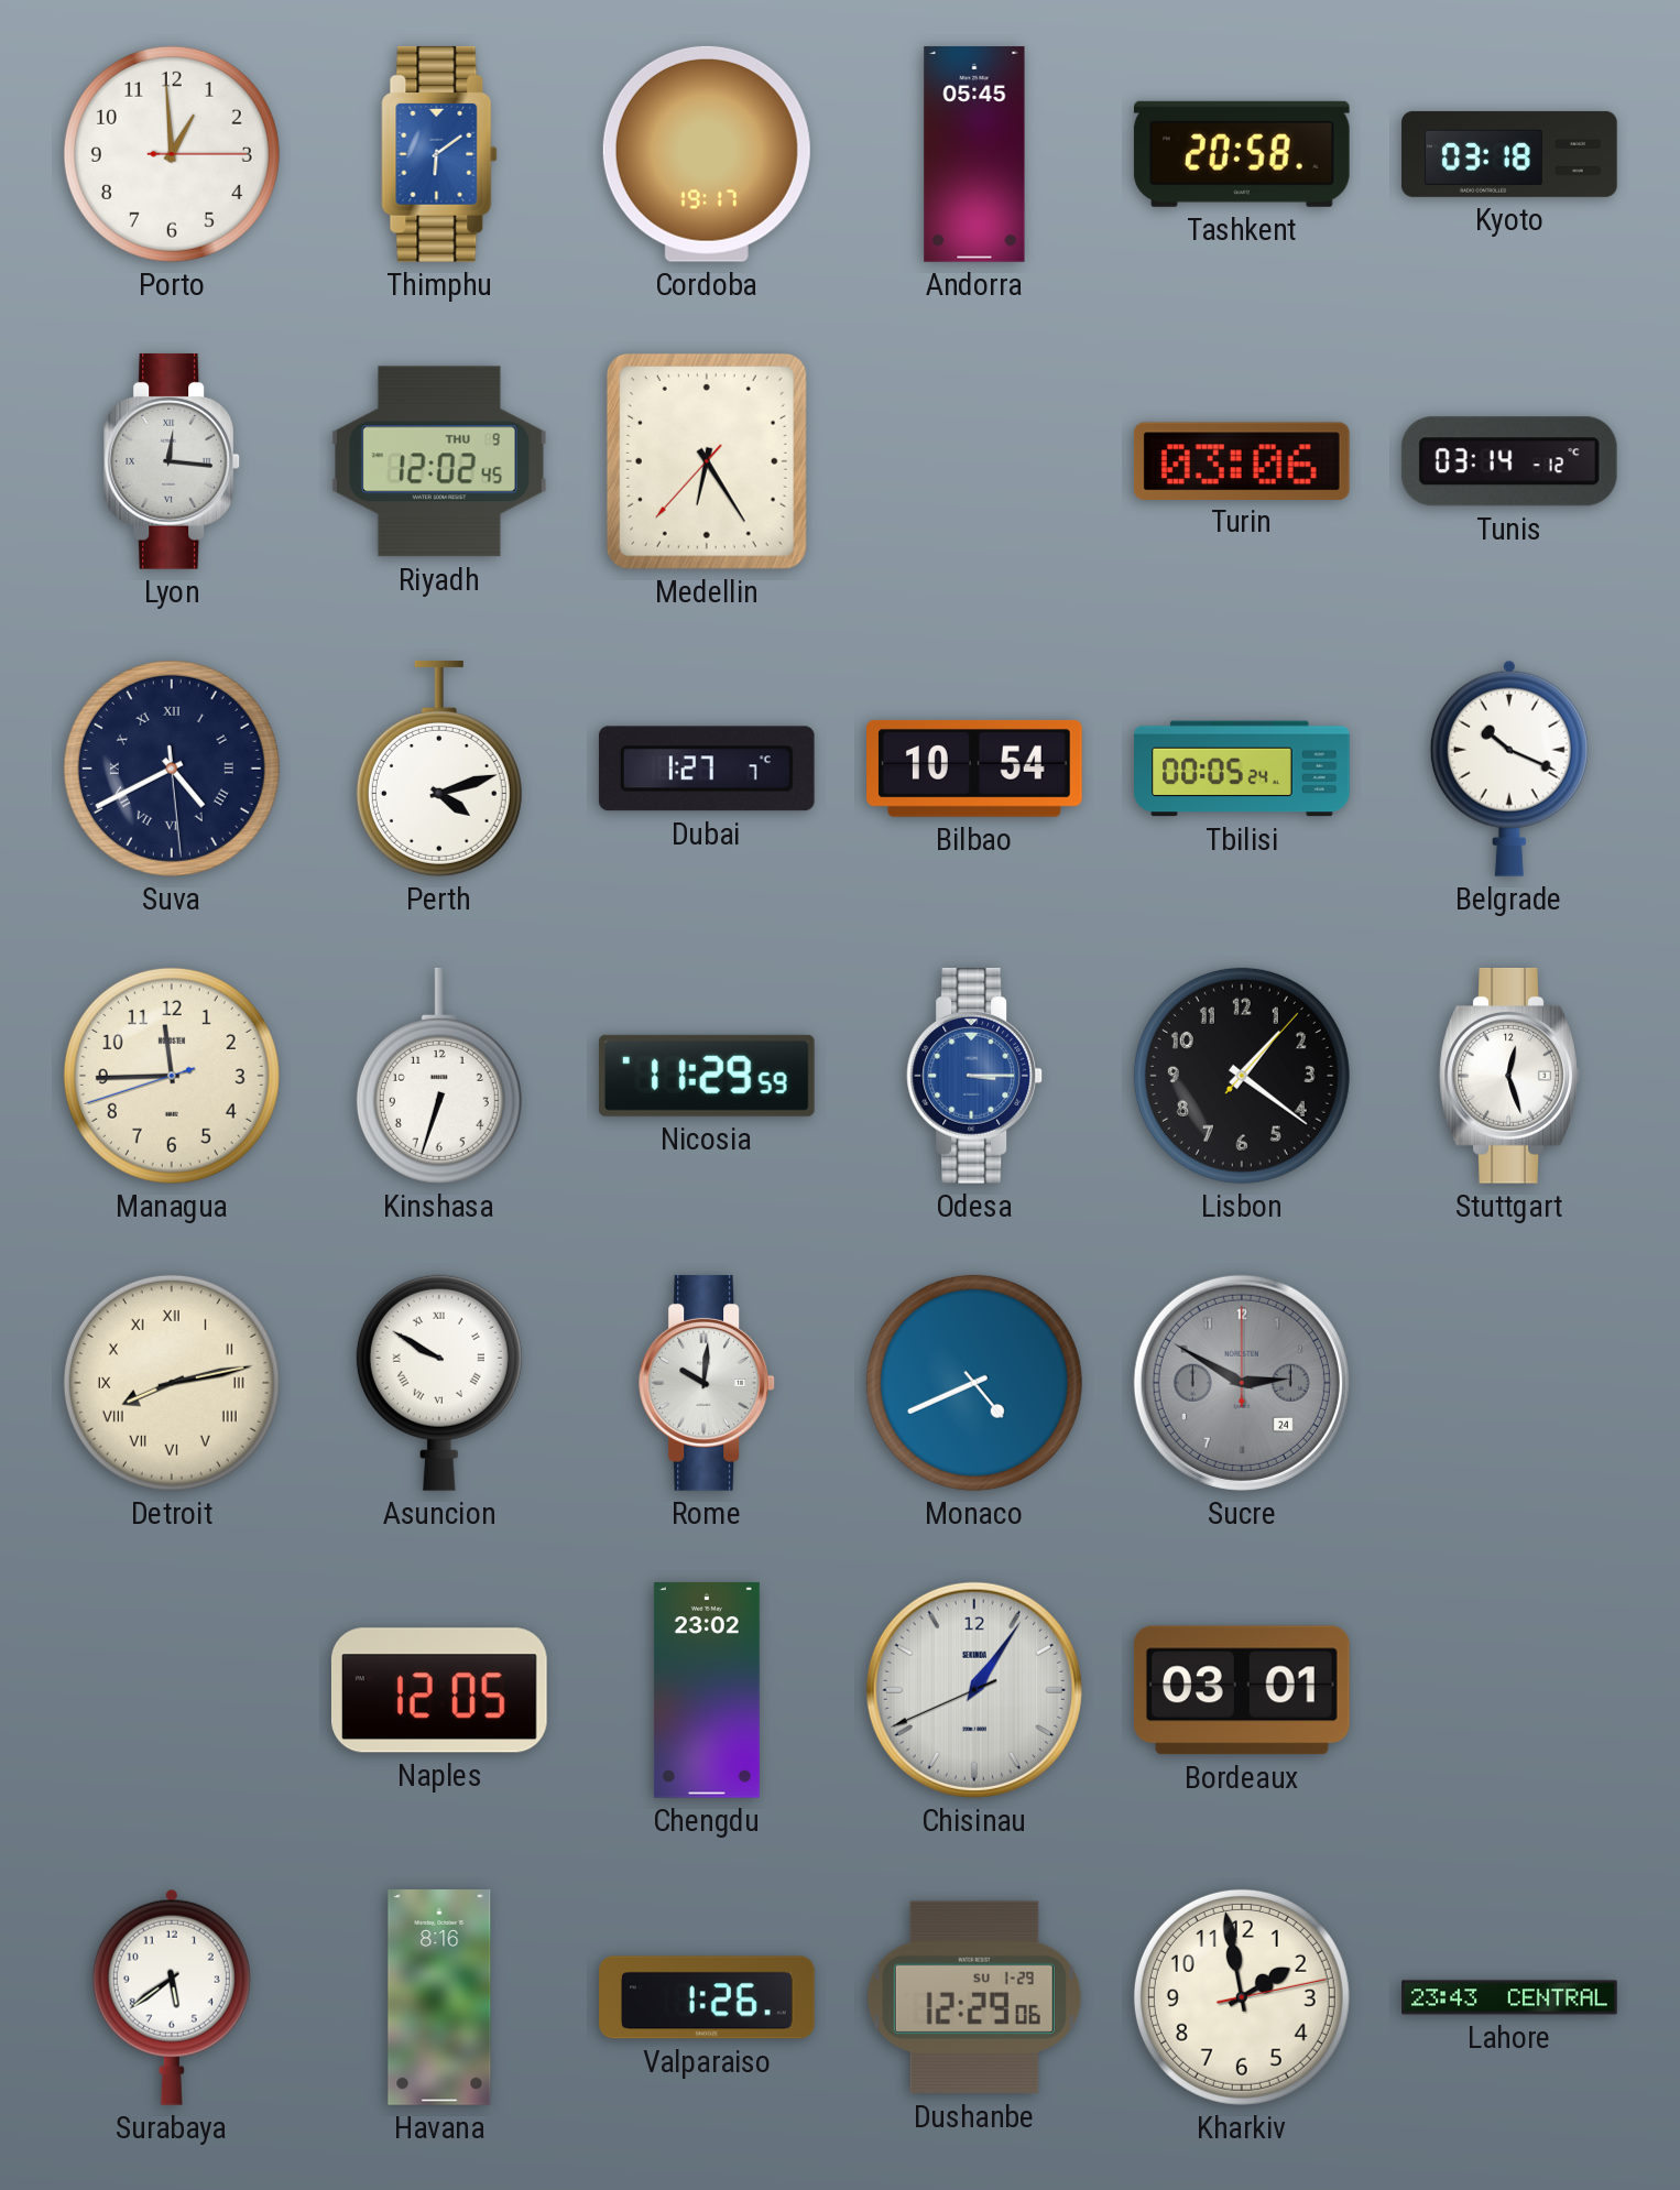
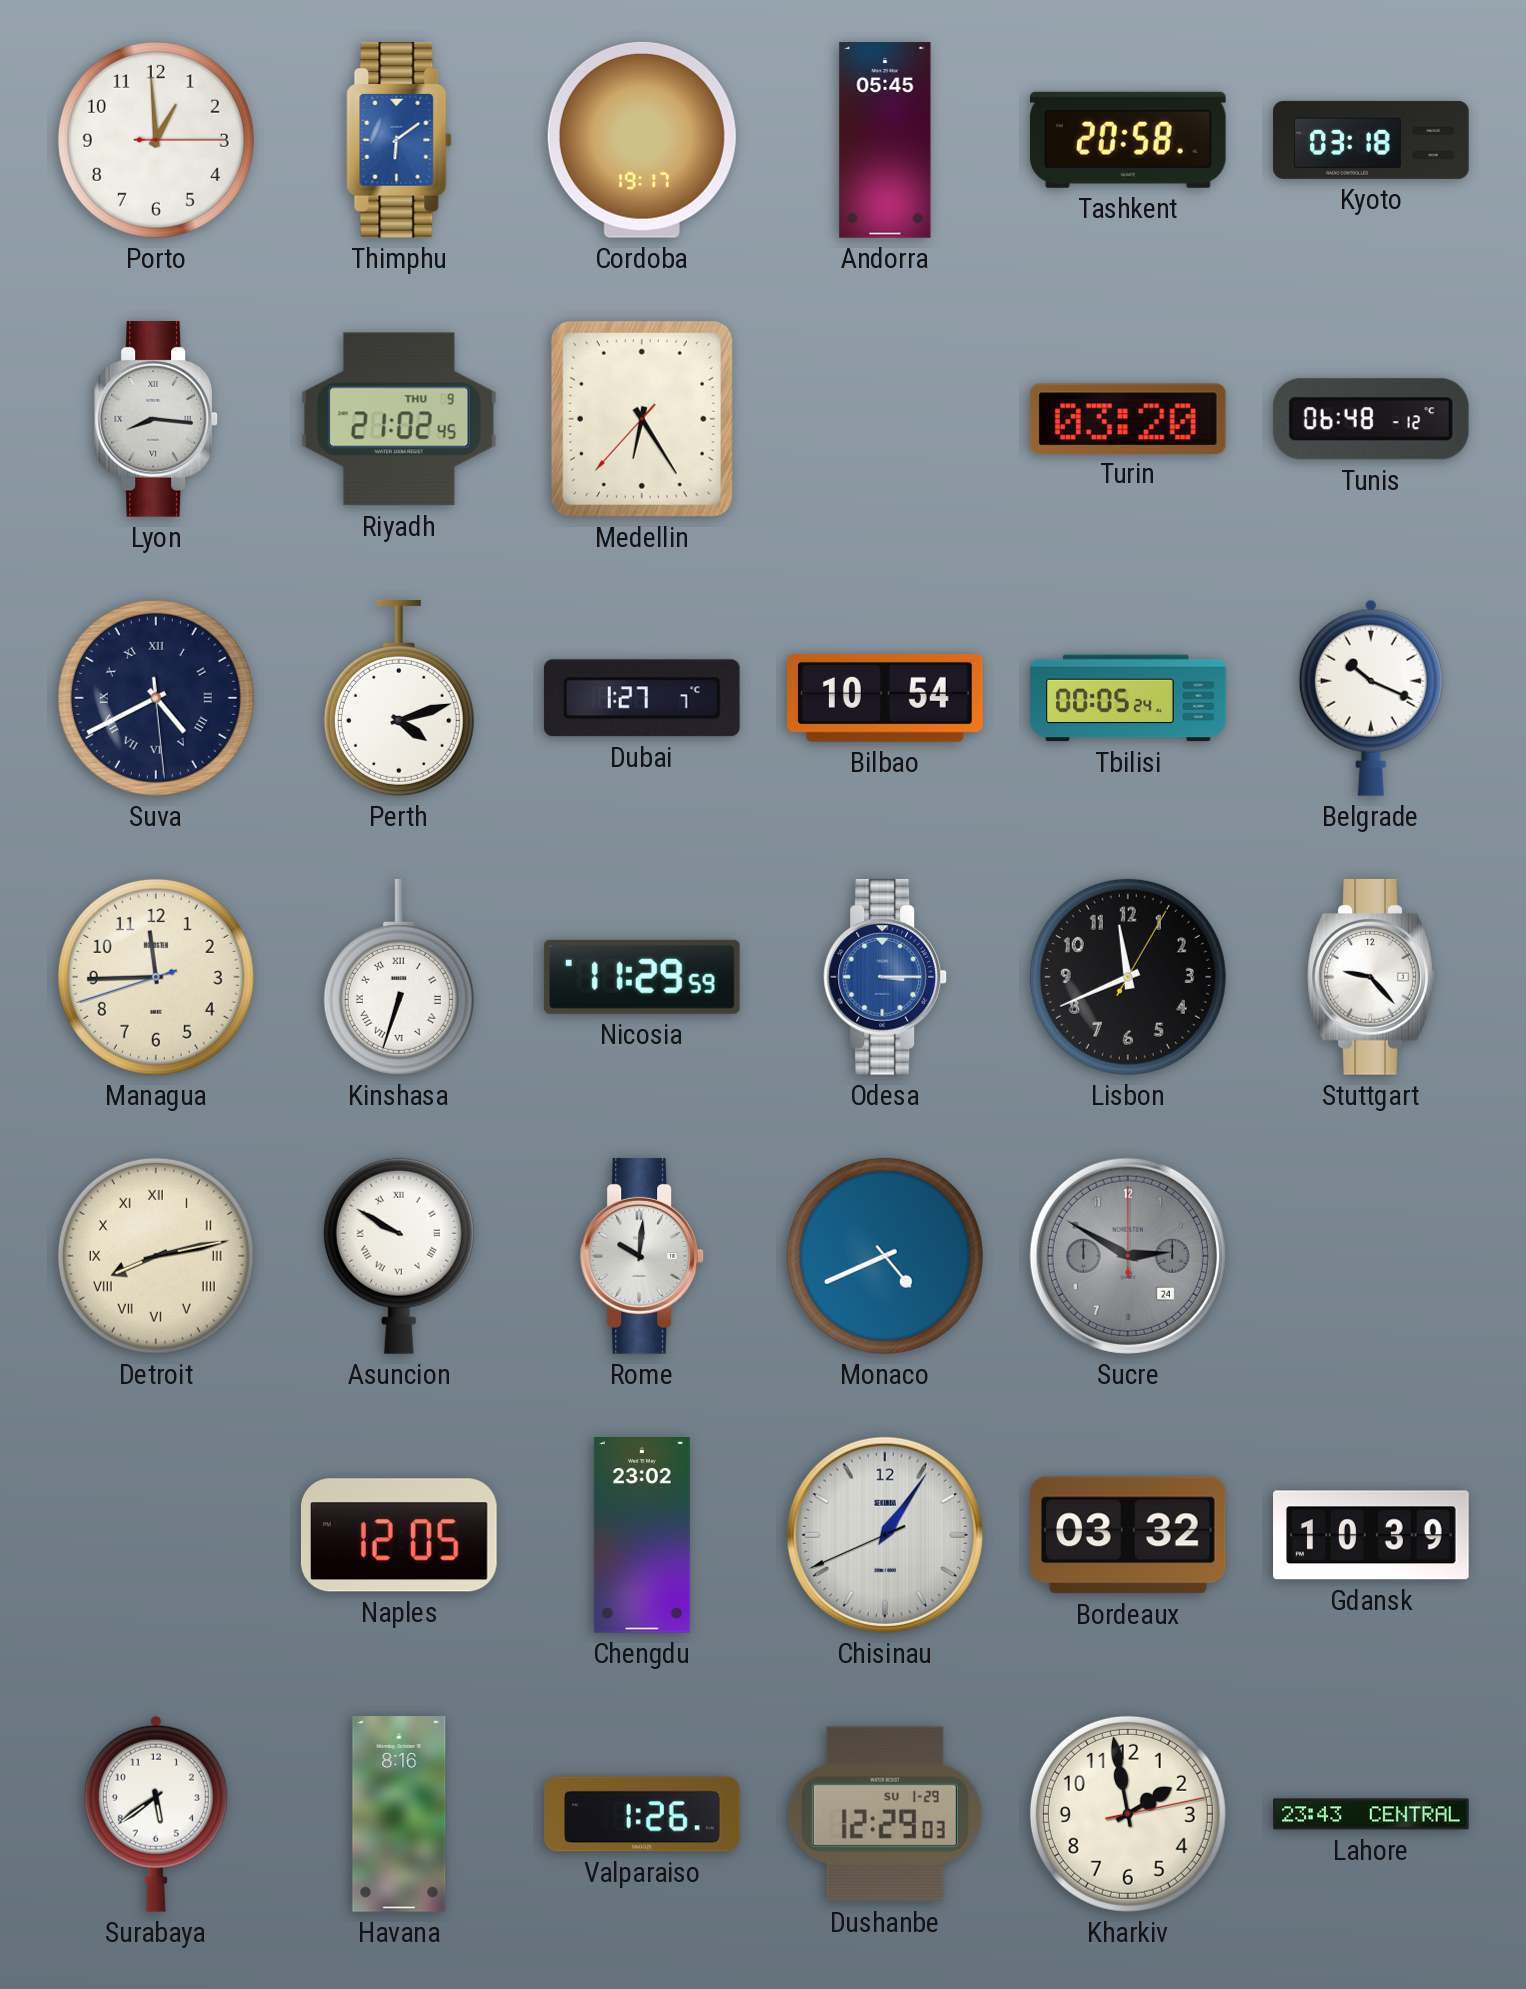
Lyon: 12:16 -> 8:16 (156, 419)
Riyadh: 12:02 -> 21:02 (399, 419)
Turin: 03:06 -> 03:20 (1128, 418)
Tunis: 03:14 -> 06:48 (1371, 419)
Kinshasa numerals: Arabic -> Roman (399, 977)
Lisbon: 1:21 -> 11:41 (1128, 977)
Stuttgart: 12:27 -> 9:23 (1371, 977)
Bordeaux: 03:01 -> 03:32 (1128, 1535)
Gdansk: none -> 10:39 (1371, 1535)
Dushanbe: 12:29:06 -> 12:29:03 (885, 1814)
